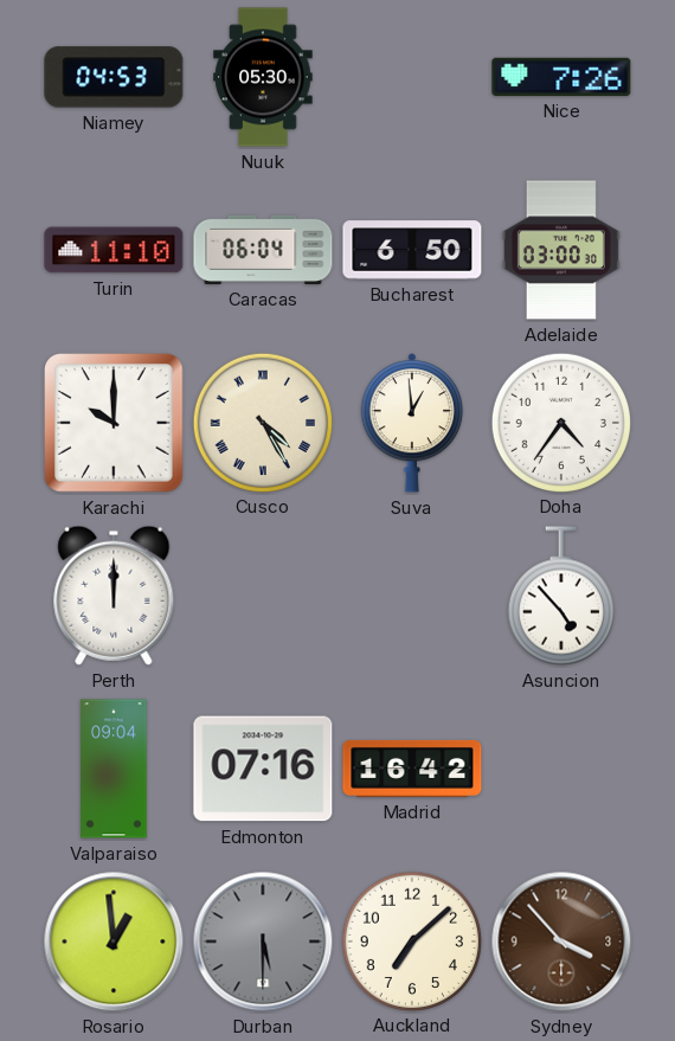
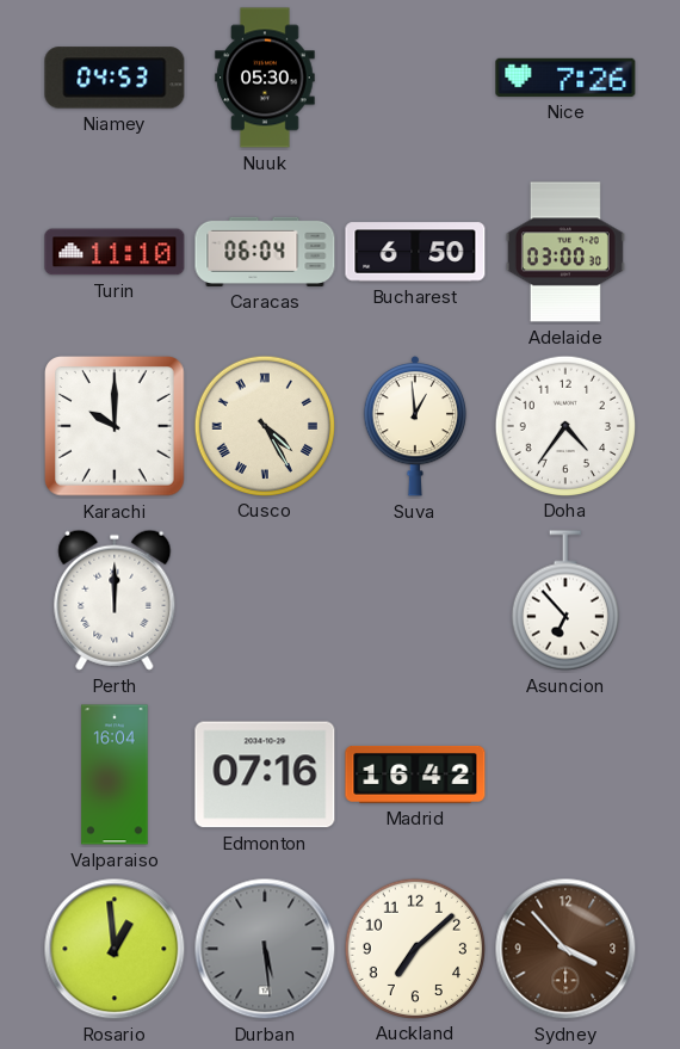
Asuncion: 4:53 -> 6:53 (565, 600)
Valparaiso: 09:04 -> 16:04 (115, 775)
Durban: 5:30 -> 5:29 (265, 949)
